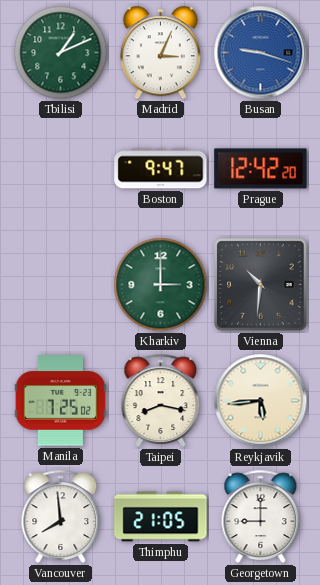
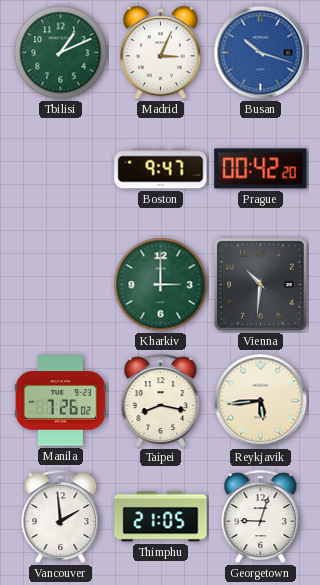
Busan: 9:18 -> 10:18 (261, 53)
Prague: 12:42 -> 00:42 (261, 169)
Manila: 7:25 -> 7:26 (61, 401)
Vancouver: 7:59 -> 1:59 (61, 516)
Georgetown: 9:00 -> 9:03 (261, 516)
